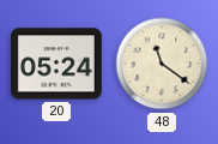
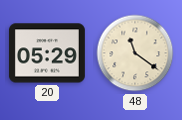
20: 05:24 -> 05:29 (47, 53)
